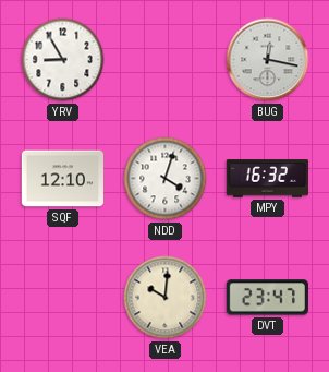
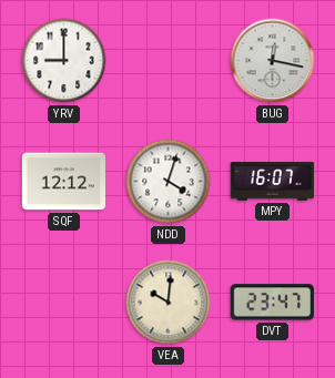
YRV: 8:55 -> 9:00 (64, 61)
SQF: 12:10 -> 12:12 (64, 182)
MPY: 16:32 -> 16:07 (272, 182)
